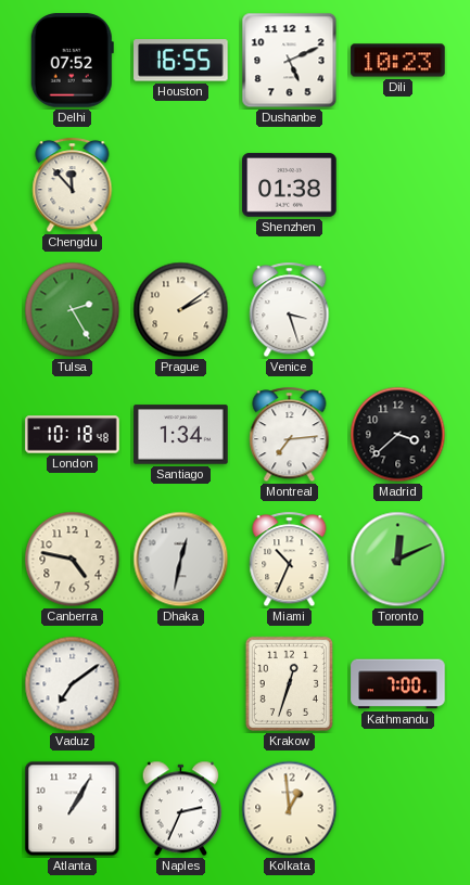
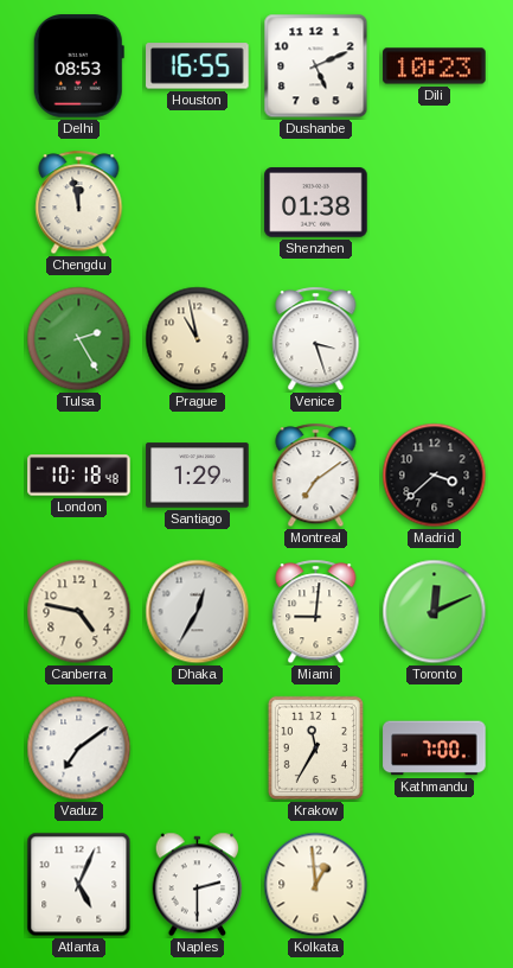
Delhi: 07:52 -> 08:53 (78, 66)
Chengdu: 11:53 -> 11:58 (79, 203)
Prague: 2:09 -> 10:58 (198, 339)
Santiago: 1:34 -> 1:29 (198, 476)
Montreal: 7:14 -> 7:09 (316, 476)
Dhaka: 12:32 -> 12:35 (198, 612)
Miami: 10:34 -> 9:01 (316, 612)
Krakow: 12:33 -> 11:35 (315, 747)
Atlanta: 1:05 -> 5:04 (79, 885)
Naples: 2:34 -> 2:30 (198, 885)
